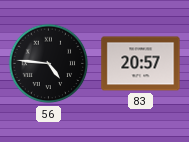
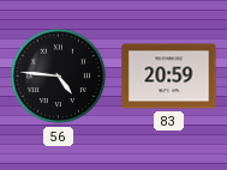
83: 20:57 -> 20:59 (169, 77)
